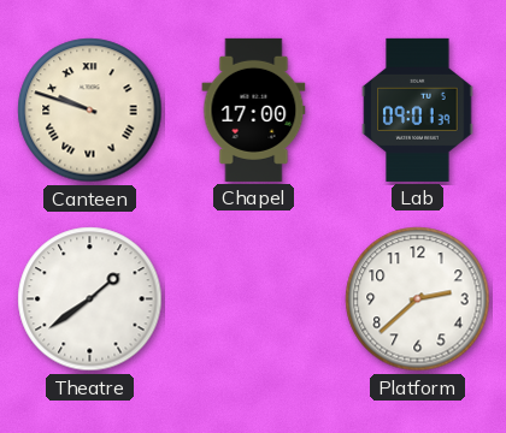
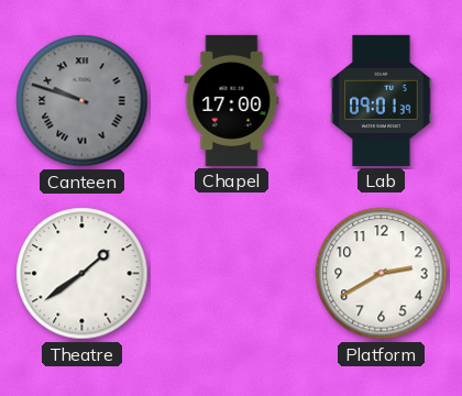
Canteen dial: cream -> grey (82, 101)
Platform: 2:38 -> 2:40 (382, 274)
